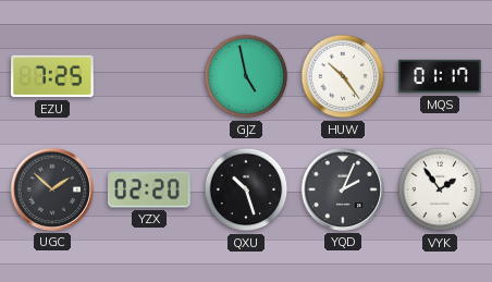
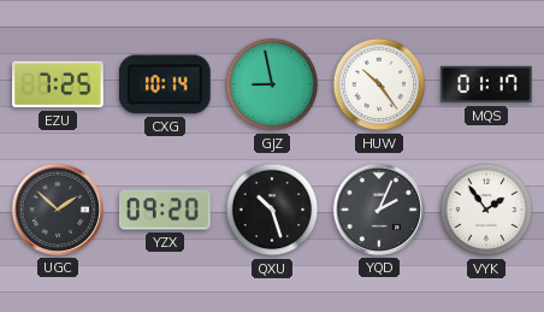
CXG: none -> 10:14 (165, 84)
GJZ: 4:58 -> 8:58 (272, 84)
YZX: 02:20 -> 09:20 (165, 210)
